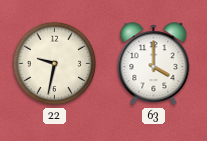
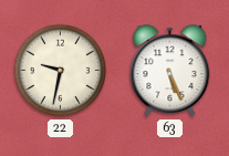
63: 4:00 -> 5:26 (170, 71)
